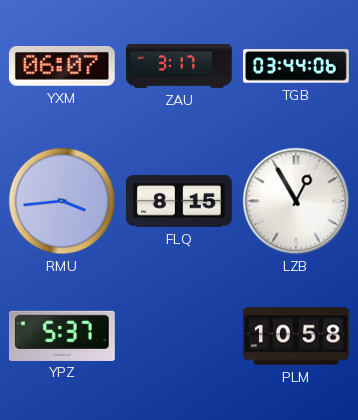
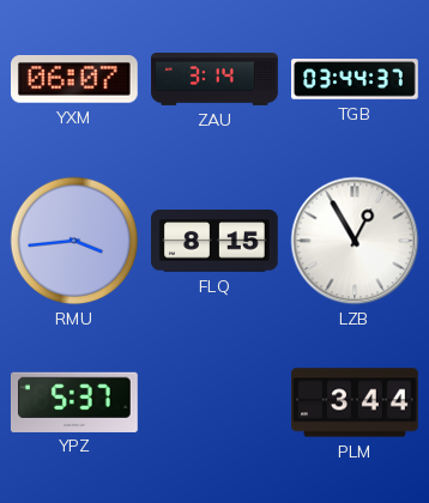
ZAU: 3:17 -> 3:14 (214, 80)
TGB: 03:44:06 -> 03:44:37 (356, 79)
PLM: 10:58 -> 3:44 (356, 402)
